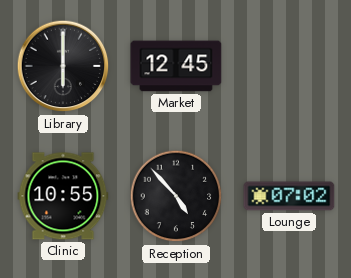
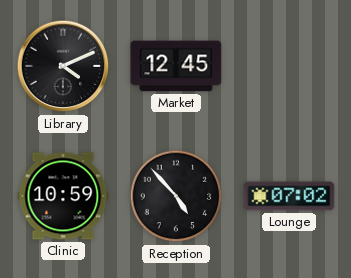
Library: 6:00 -> 4:11 (63, 66)
Clinic: 10:55 -> 10:59 (63, 196)
